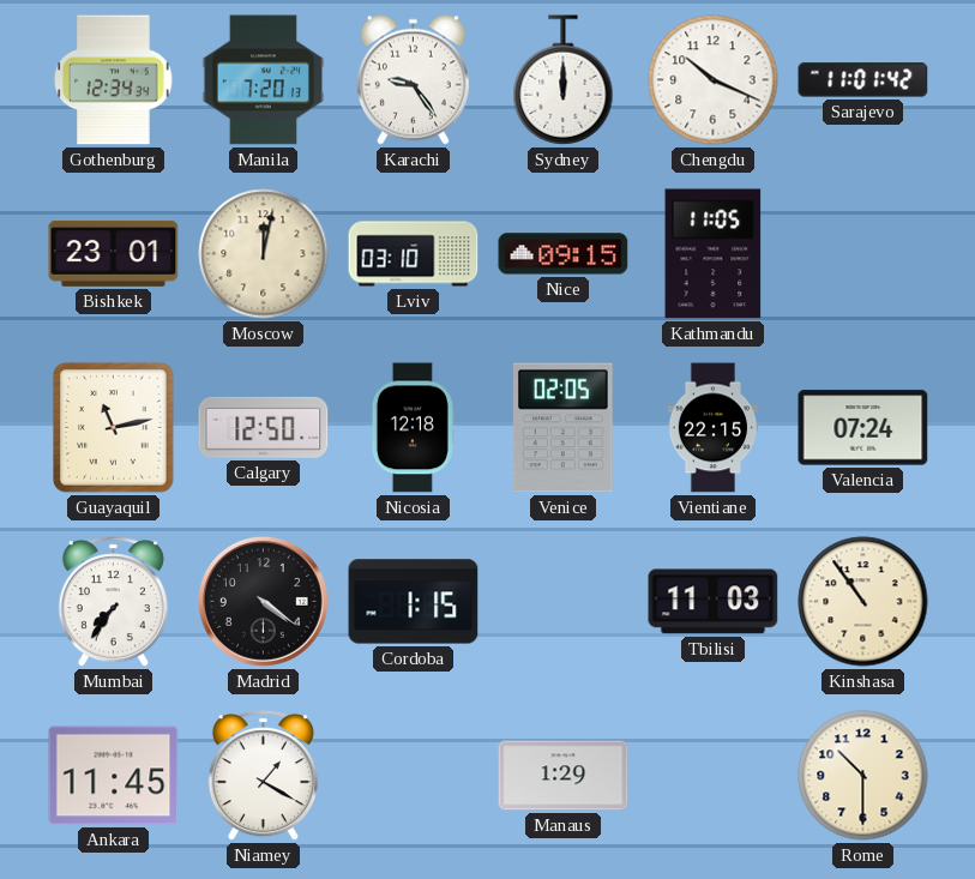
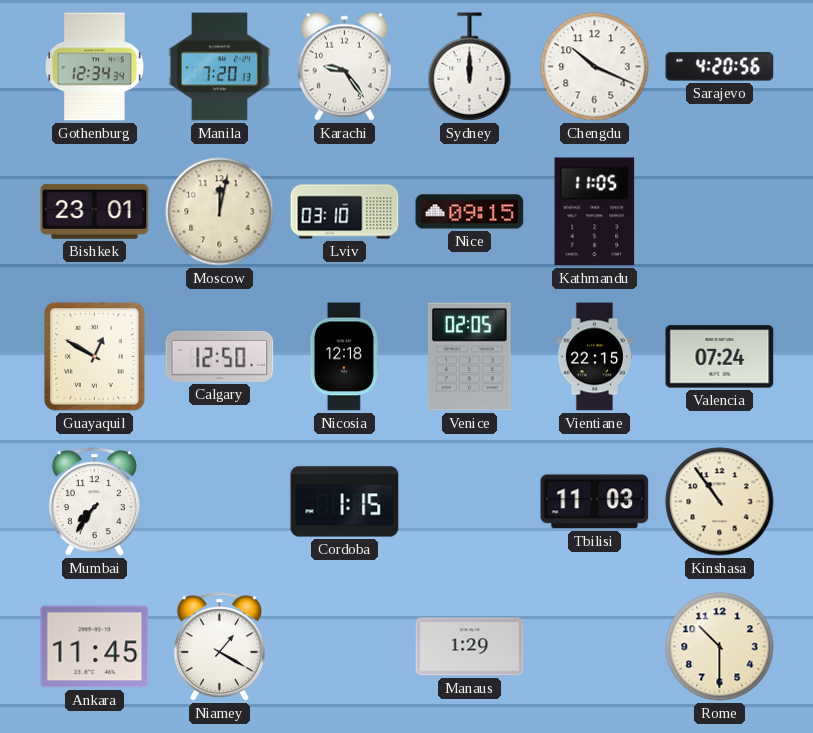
Sarajevo: 11:01 -> 4:20 (720, 67)
Guayaquil: 11:13 -> 12:50 (95, 357)
Madrid: 4:21 -> none (263, 601)
